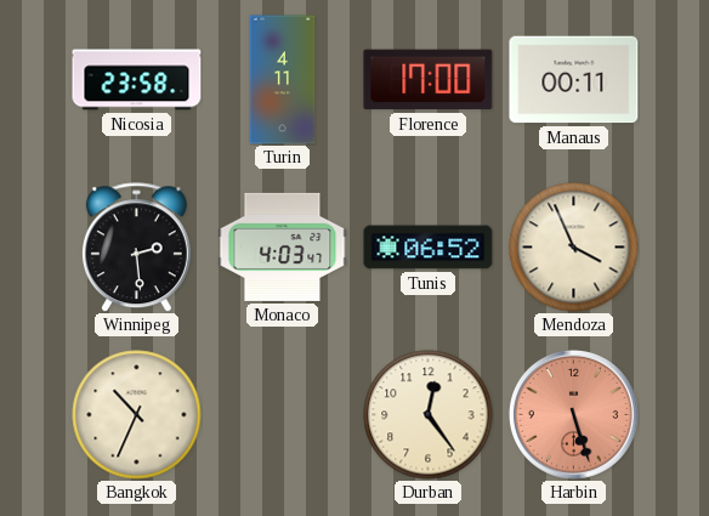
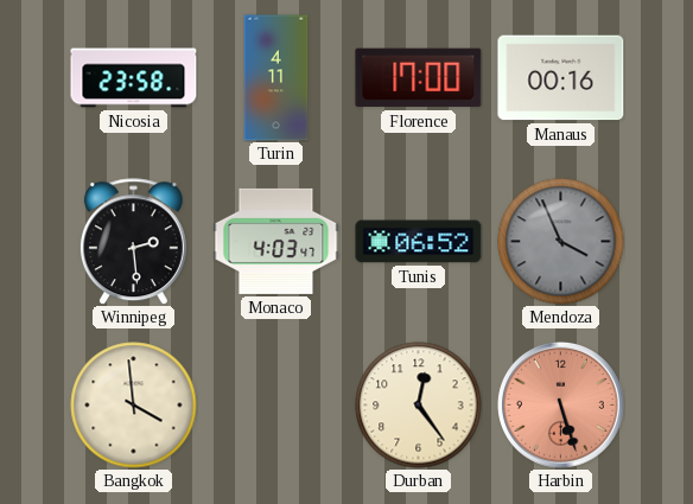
Manaus: 00:11 -> 00:16 (561, 78)
Mendoza dial: cream -> grey (561, 242)
Bangkok: 10:34 -> 3:59 (134, 406)
